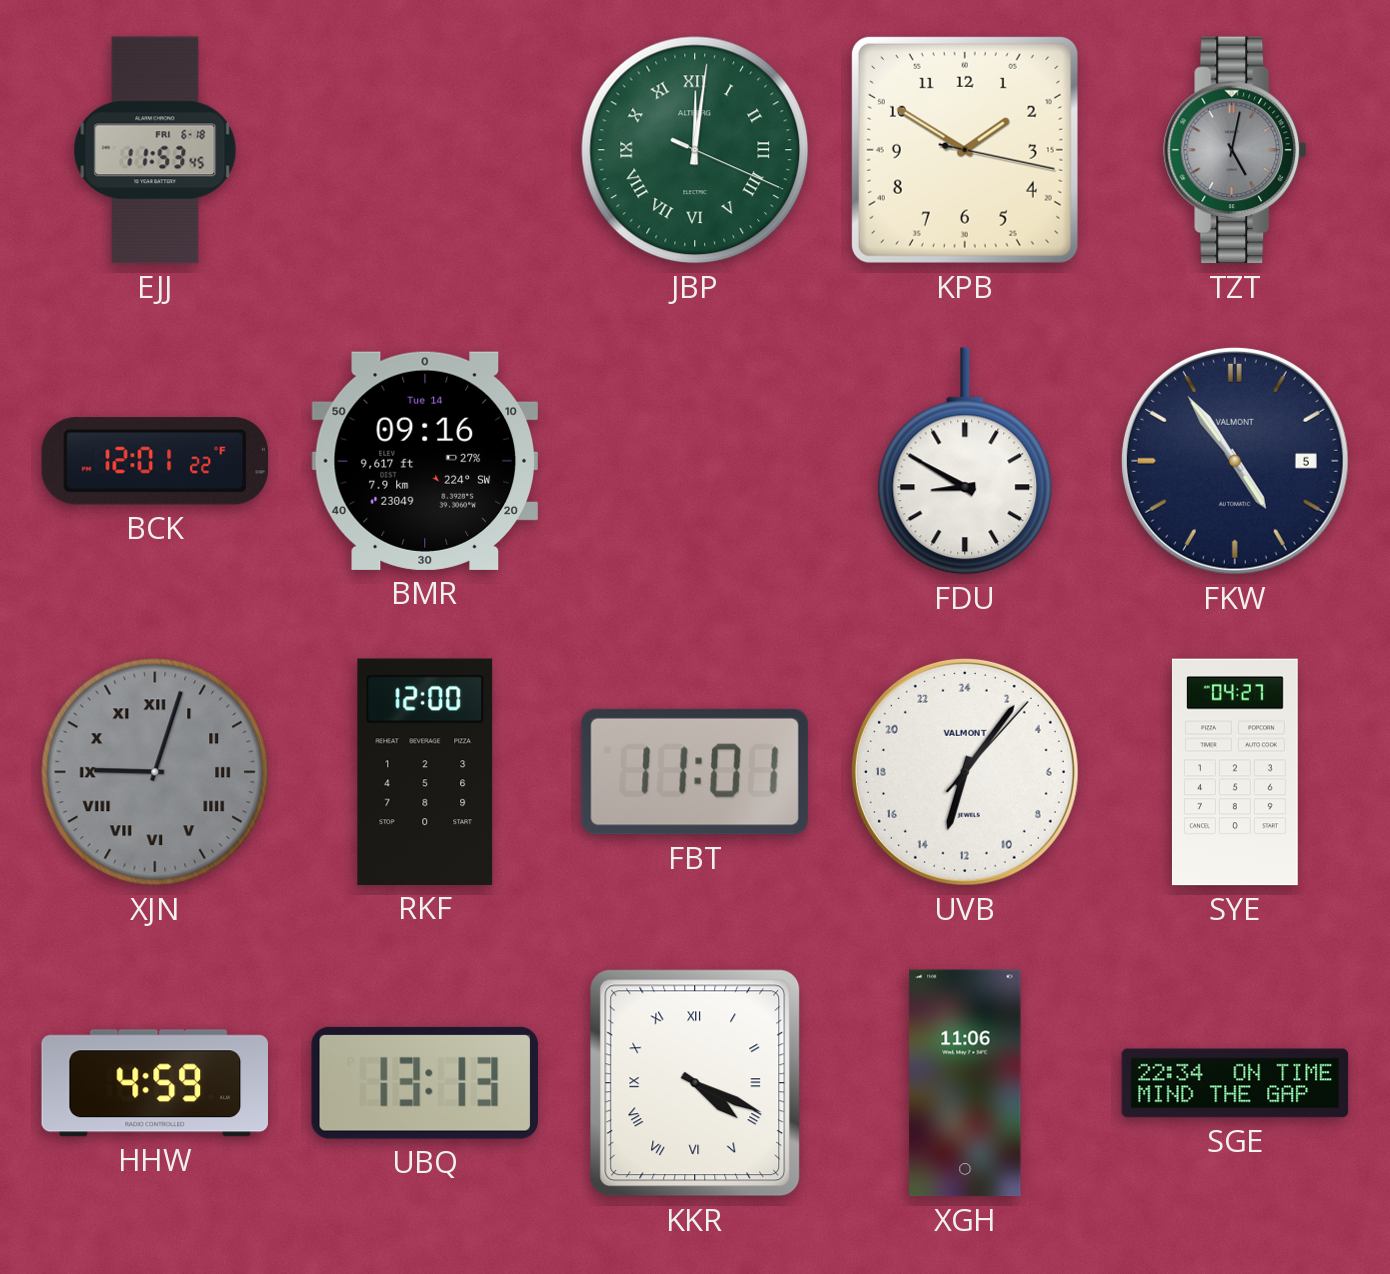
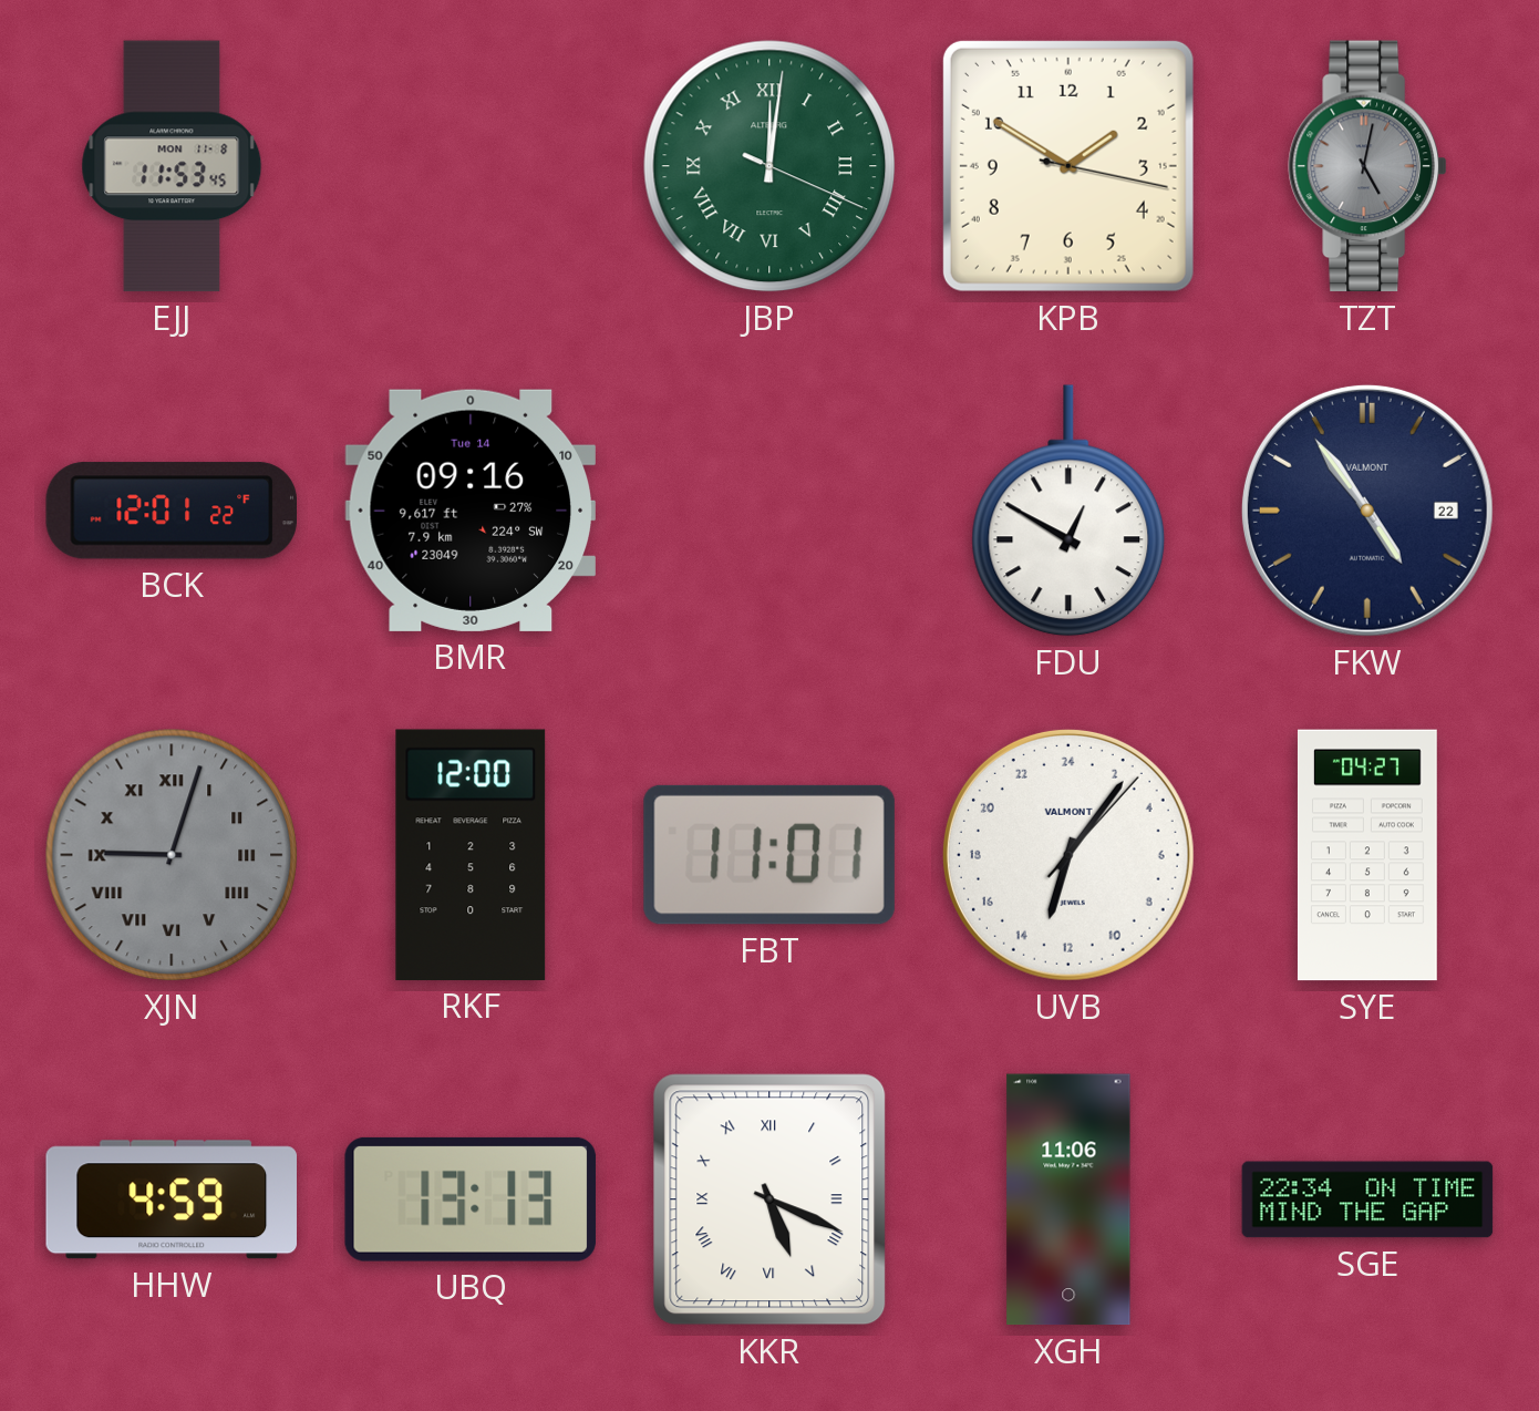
EJJ date: FRI 6-18 -> MON 11-8 (172, 166)
FDU: 8:50 -> 12:50 (1068, 511)
FKW date: 5 -> 22 (1367, 511)
KKR: 4:19 -> 5:19 (769, 1199)
